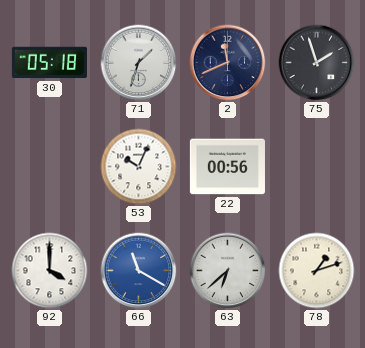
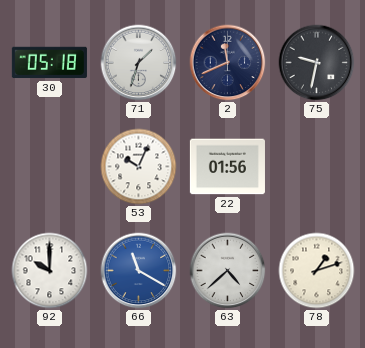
75: 1:57 -> 9:32 (317, 63)
22: 00:56 -> 01:56 (227, 167)
92: 4:00 -> 10:00 (50, 271)
63: 6:38 -> 4:38 (228, 271)
